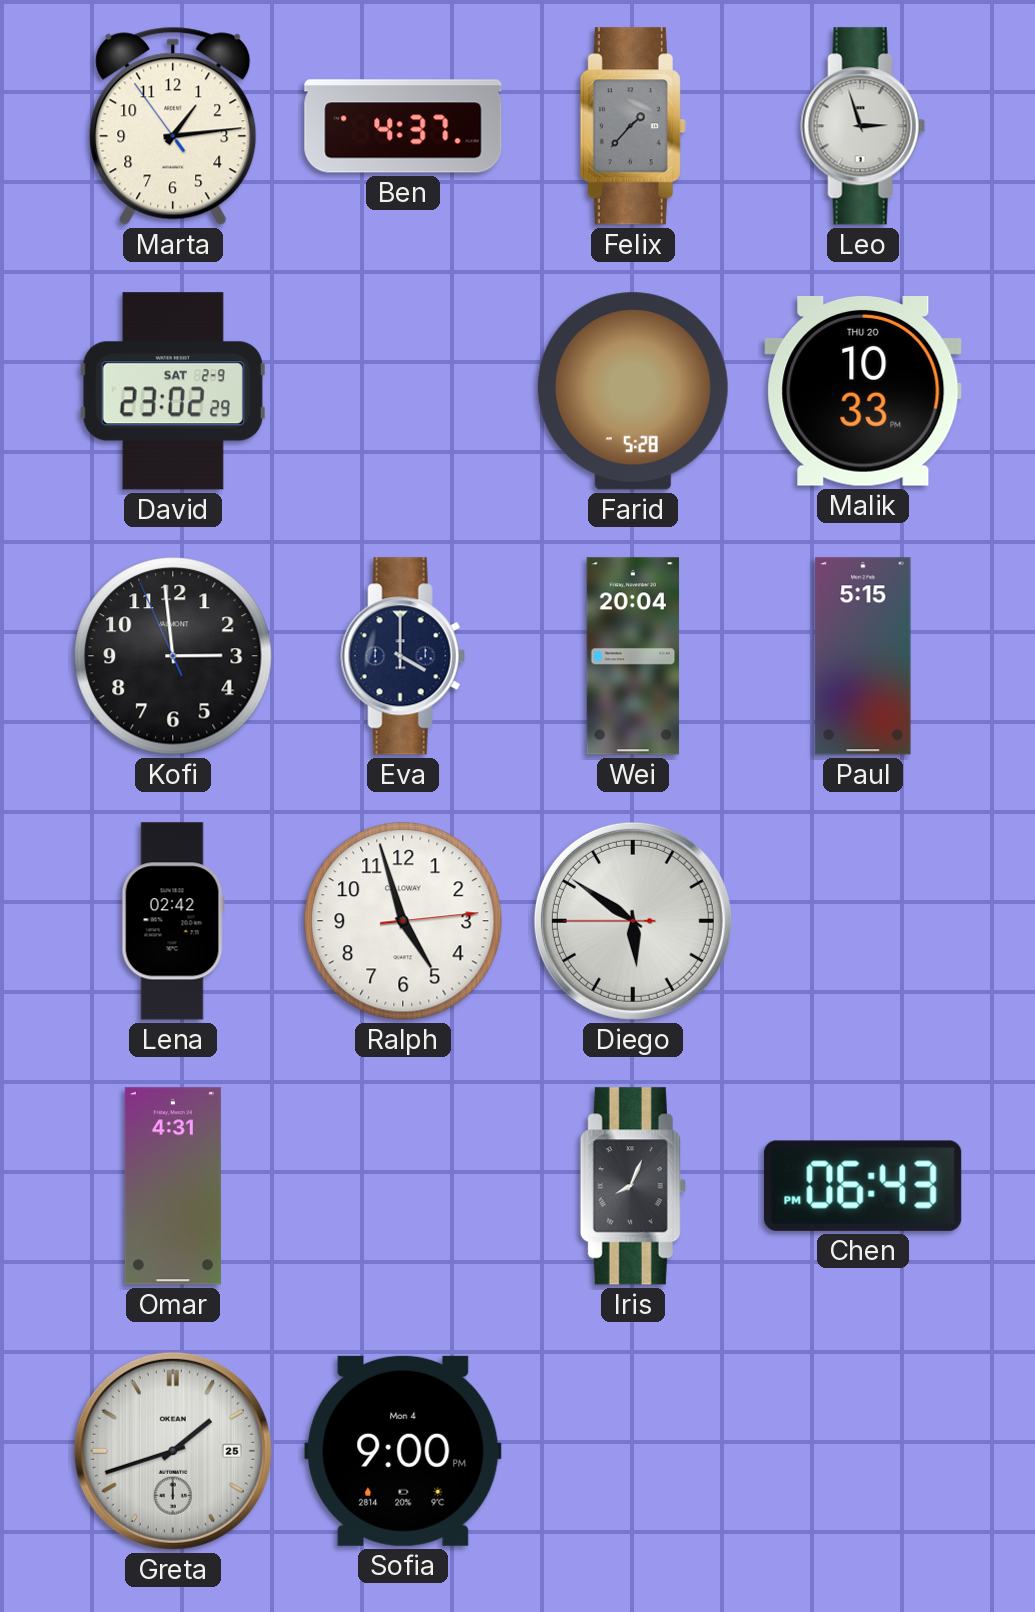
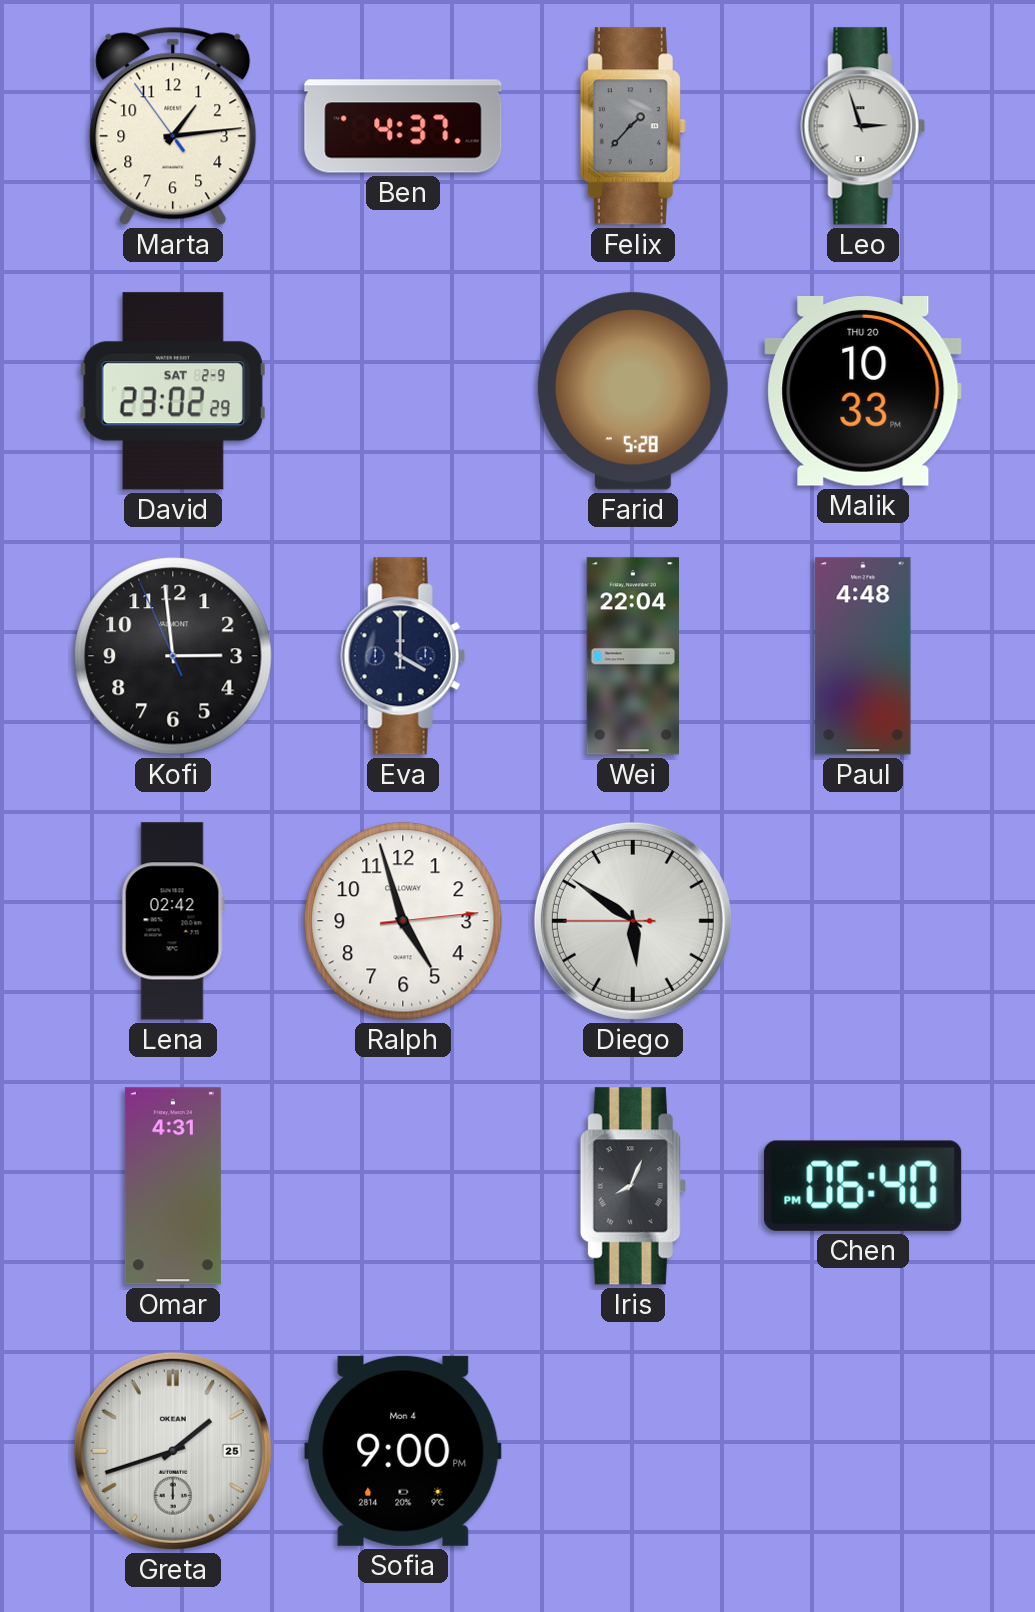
Wei: 20:04 -> 22:04 (632, 656)
Paul: 5:15 -> 4:48 (863, 656)
Chen: 06:43 -> 06:40 (863, 1186)
